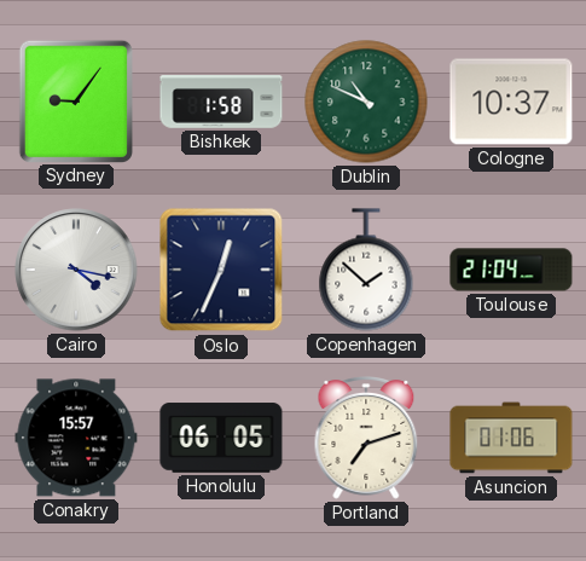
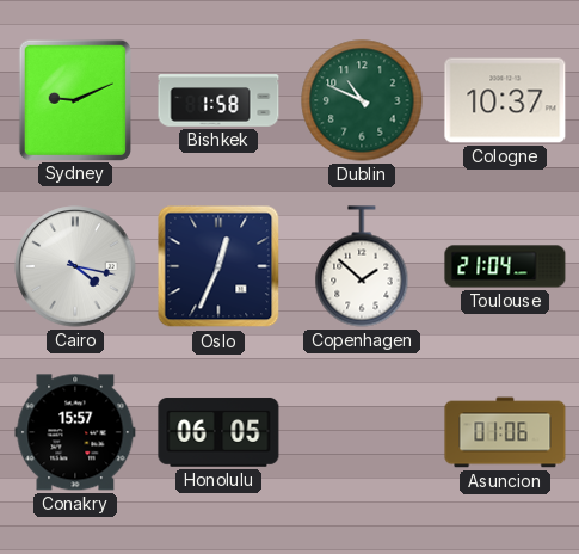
Sydney: 9:06 -> 9:11 (74, 99)
Portland: 7:12 -> none (366, 439)
